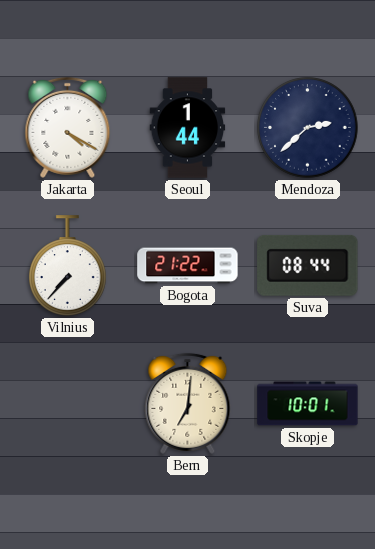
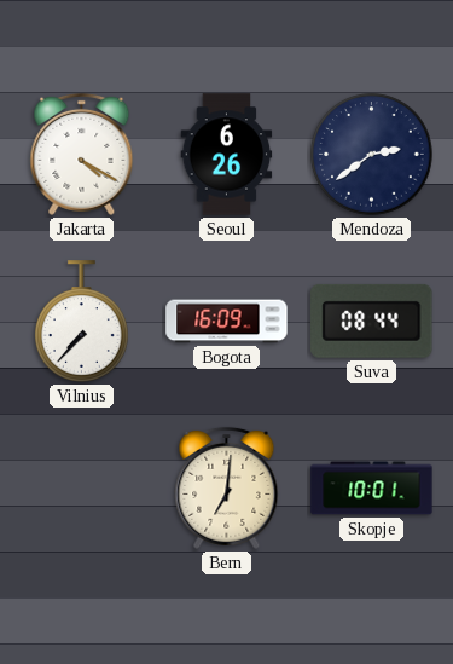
Seoul: 1:44 -> 6:26 (227, 155)
Mendoza: 2:38 -> 2:39 (372, 155)
Bogota: 21:22 -> 16:09 (227, 322)
